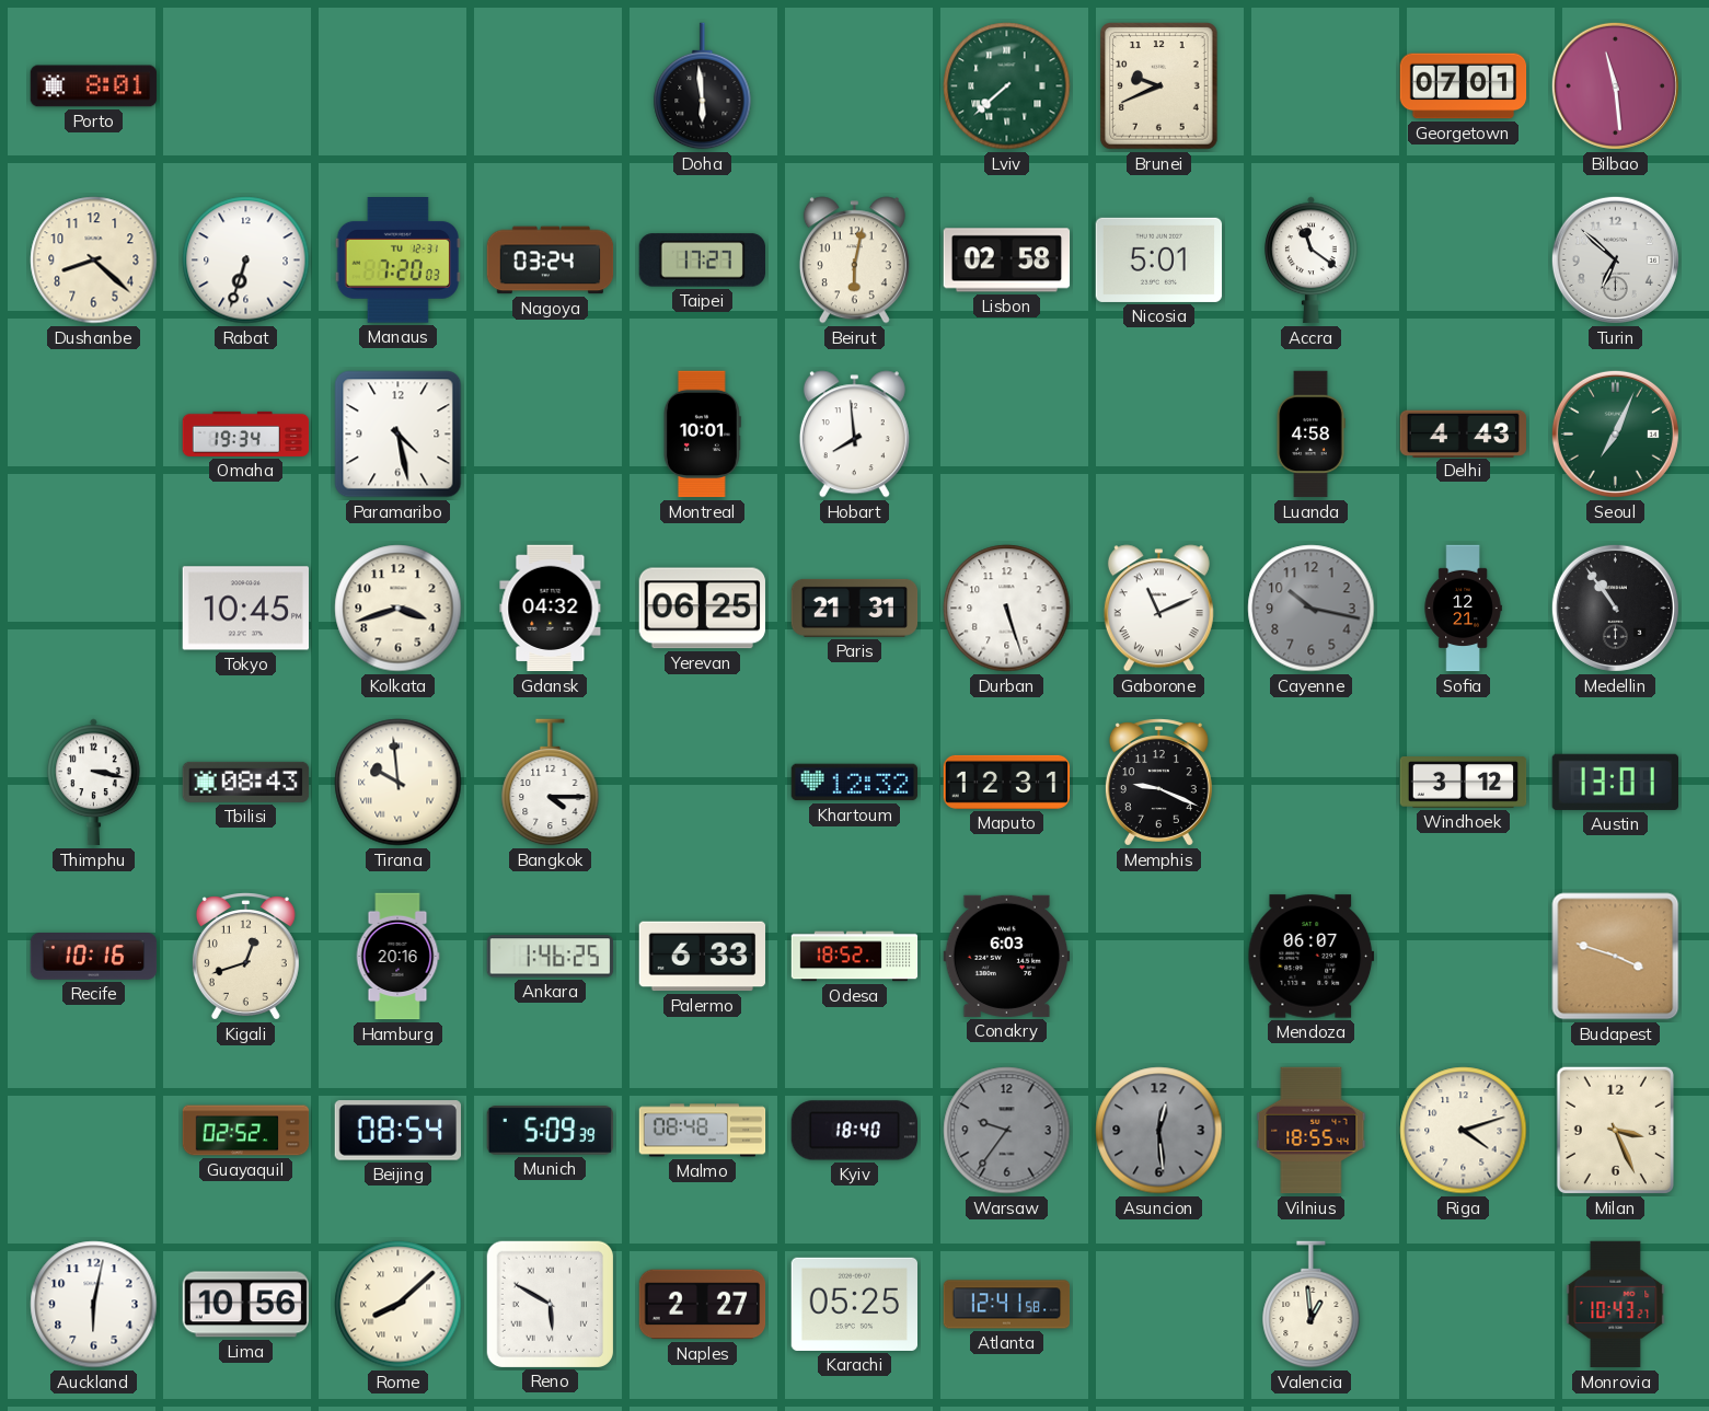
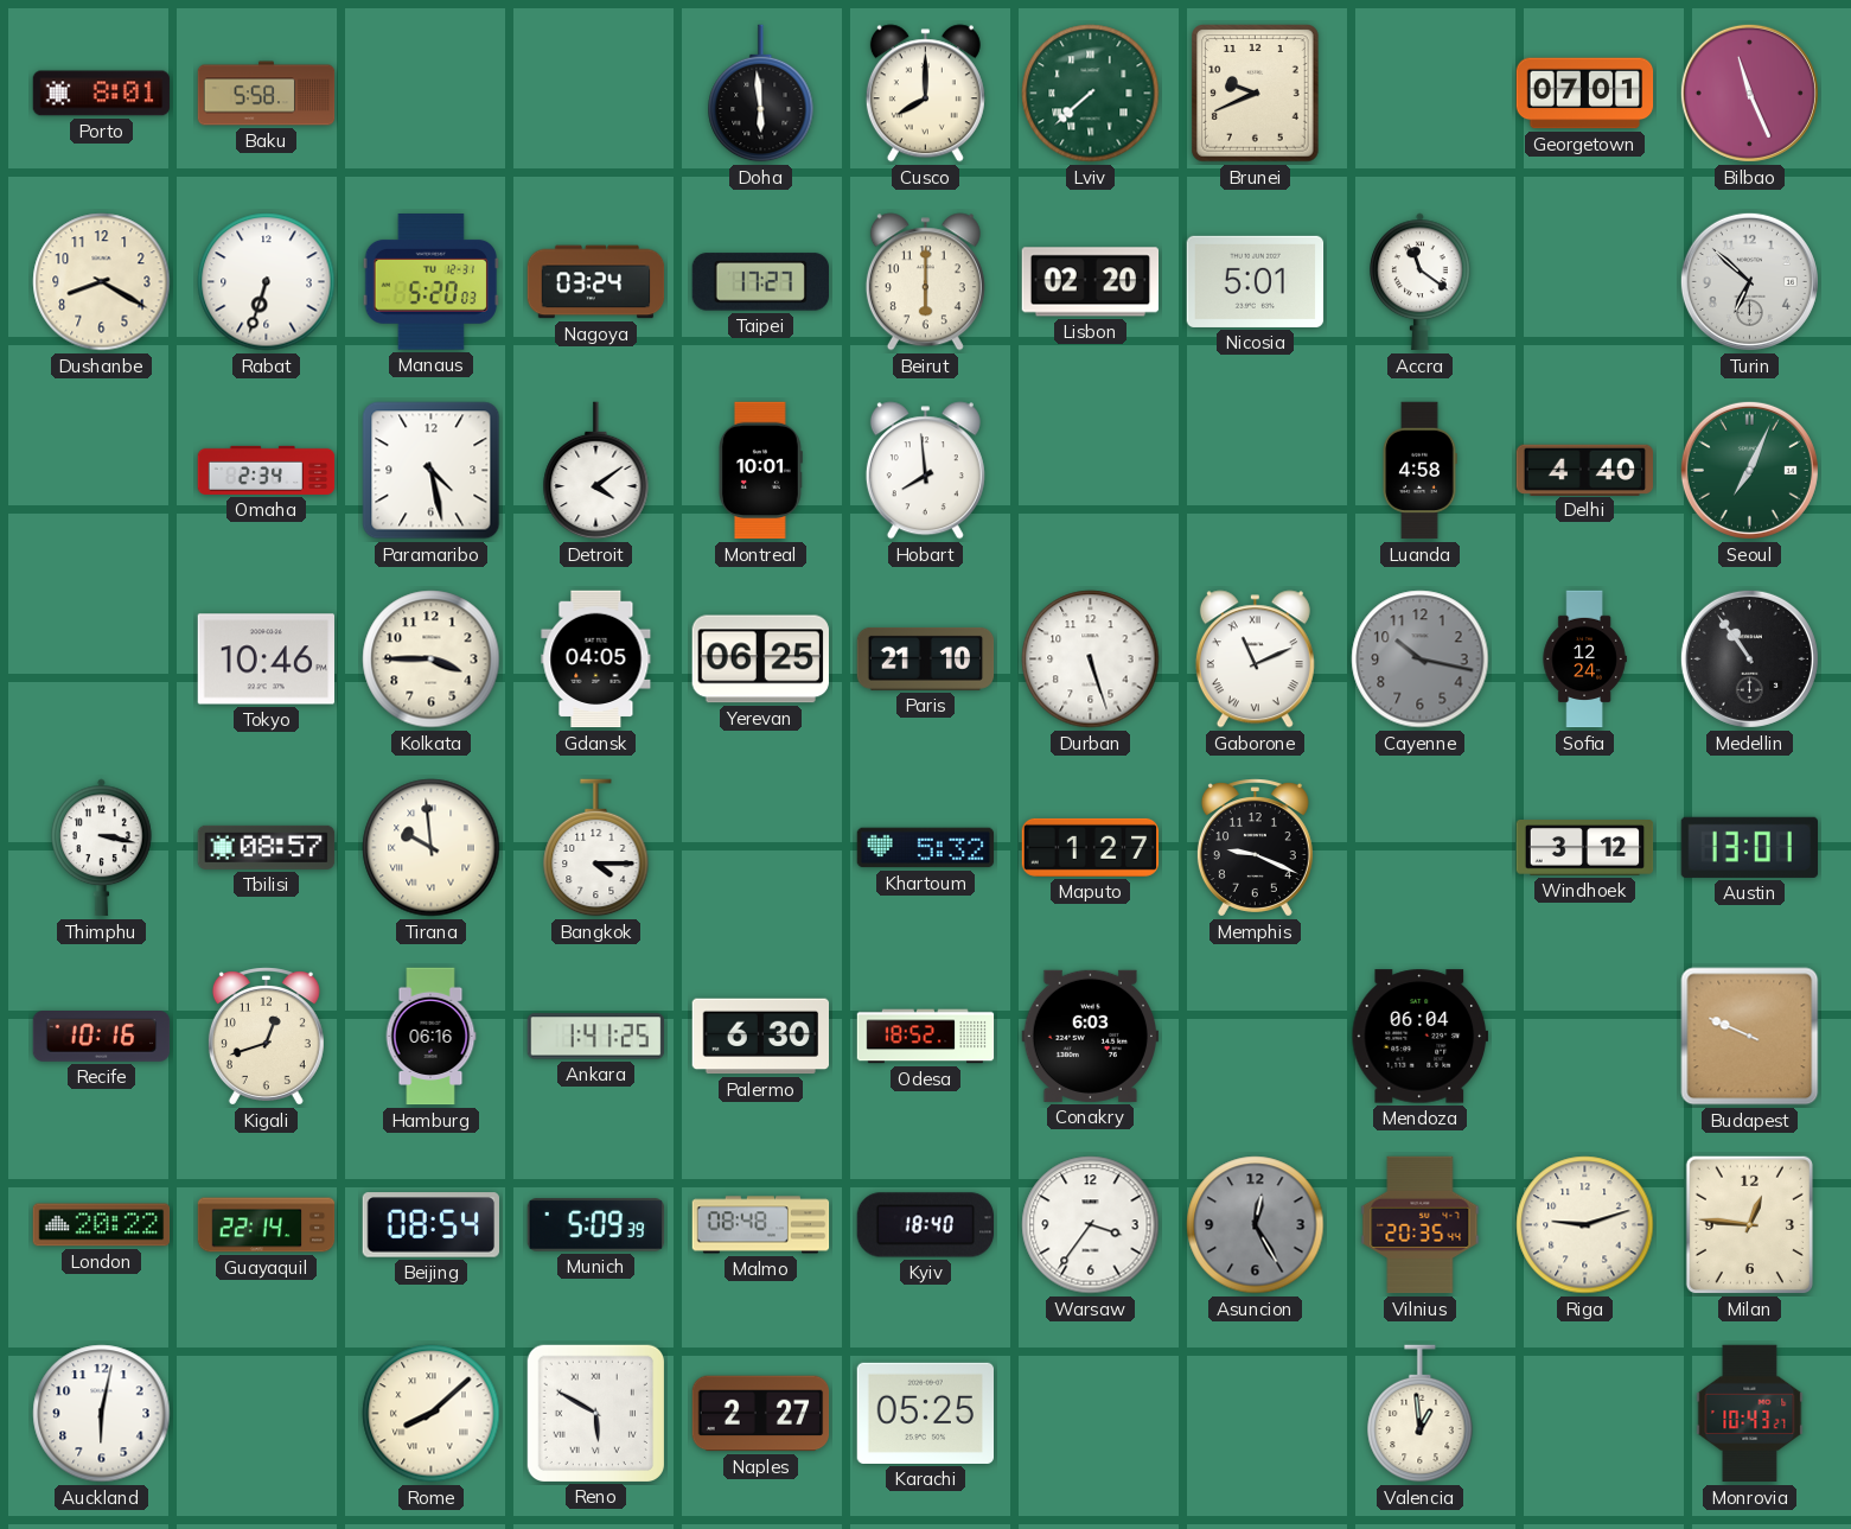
Baku: none -> 5:58 (267, 94)
Cusco: none -> 8:00 (925, 94)
Bilbao: 11:29 -> 11:26 (1749, 93)
Dushanbe: 8:22 -> 8:20 (102, 282)
Manaus: 7:20 -> 5:20 (430, 282)
Beirut: 6:02 -> 6:00 (925, 282)
Lisbon: 02:58 -> 02:20 (1091, 282)
Omaha: 19:34 -> 2:34 (267, 470)
Detroit: none -> 4:09 (596, 471)
Delhi: 4:43 -> 4:40 (1585, 470)
Tokyo: 10:45 -> 10:46 (267, 660)
Kolkata: 3:42 -> 3:45 (432, 660)
Gdansk: 04:32 -> 04:05 (596, 660)
Paris: 21:31 -> 21:10 (926, 658)
Sofia: 12:21 -> 12:24 (1584, 660)
Tbilisi: 08:43 -> 08:57 (267, 847)
Khartoum: 12:32 -> 5:32 (926, 848)
Maputo: 12:31 -> 1:27 (1091, 847)
Hamburg: 20:16 -> 06:16 (430, 1037)
Ankara: 1:46 -> 1:41 (596, 1037)
Palermo: 6:33 -> 6:30 (760, 1037)
Mendoza: 06:07 -> 06:04 (1419, 1037)
Budapest: 3:48 -> 9:49 (1750, 1037)
London: none -> 20:22 (102, 1225)
Guayaquil: 02:52 -> 22:14 (267, 1225)
Warsaw: 9:36 -> 3:36 (1091, 1225)
Warsaw dial: grey -> white (1091, 1225)
Asuncion: 12:29 -> 12:25 (1256, 1225)
Vilnius: 18:55 -> 20:35 (1421, 1225)
Riga: 4:12 -> 9:12 (1585, 1225)
Milan: 3:26 -> 12:46 (1749, 1224)
Lima: 10:56 -> none (246, 1305)
Atlanta: 12:41 -> none (1007, 1305)
